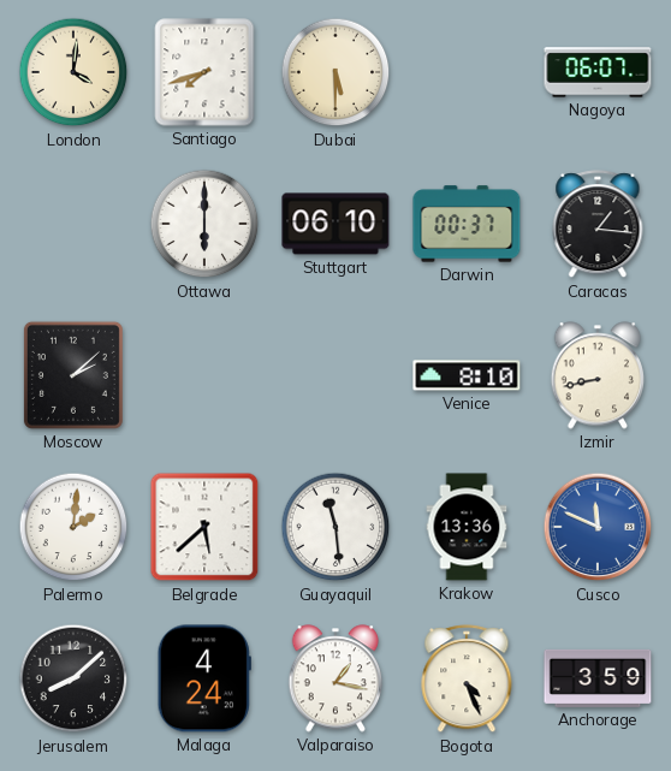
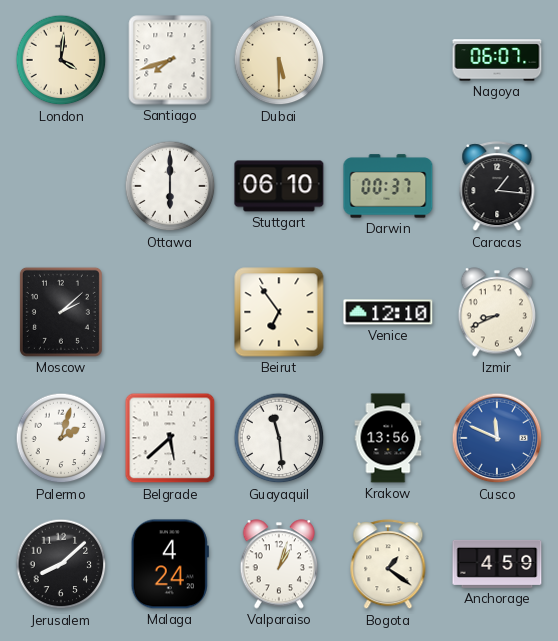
Beirut: none -> 6:54 (279, 312)
Venice: 8:10 -> 12:10 (388, 312)
Izmir: 8:43 -> 8:41 (497, 312)
Palermo: 2:01 -> 2:03 (61, 438)
Krakow: 13:36 -> 13:56 (388, 438)
Valparaiso: 1:17 -> 1:03 (279, 564)
Bogota: 4:26 -> 1:21 (388, 565)
Anchorage: 3:59 -> 4:59 (497, 564)
